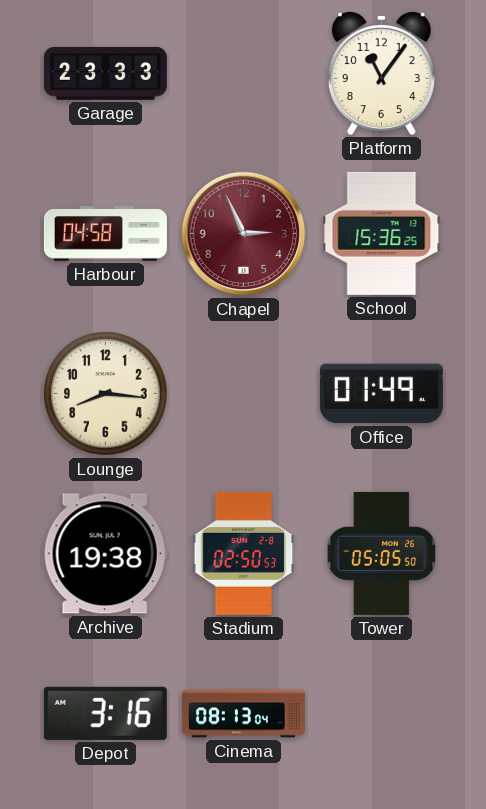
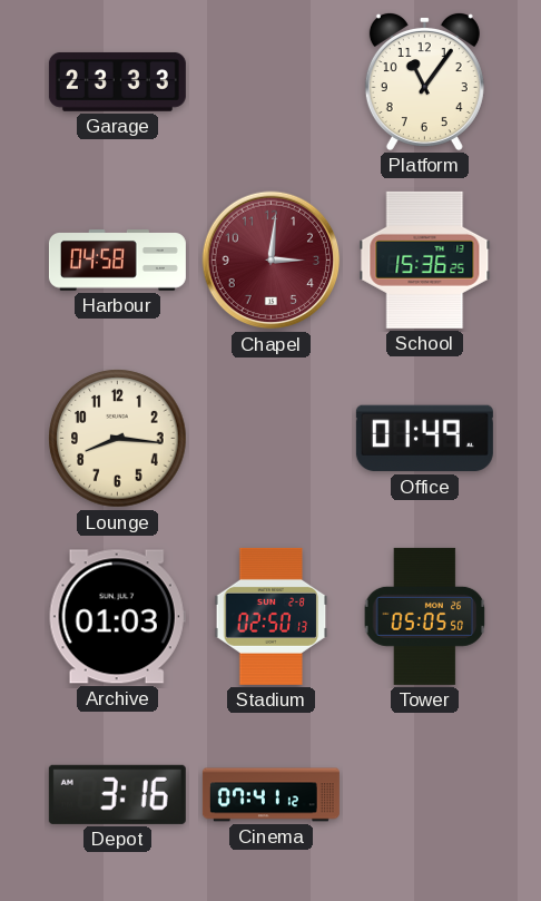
Chapel: 2:56 -> 3:01 (272, 261)
Archive: 19:38 -> 01:03 (117, 617)
Stadium: 02:50:53 -> 02:50:13 (272, 616)
Cinema: 08:13 -> 07:41 (270, 795)
